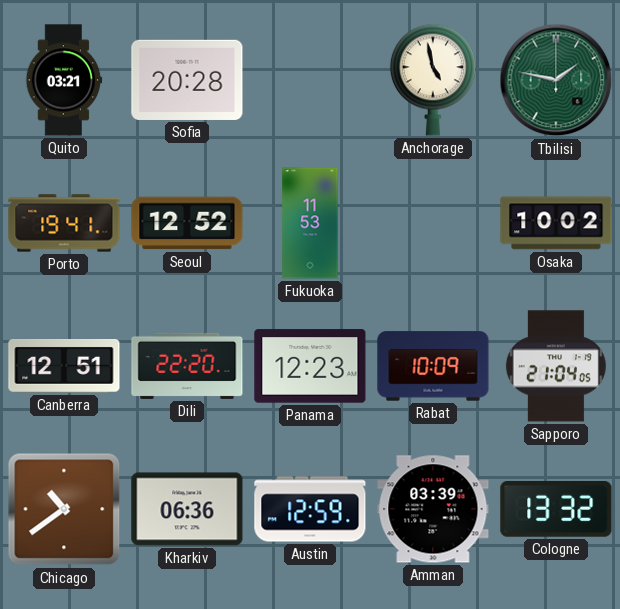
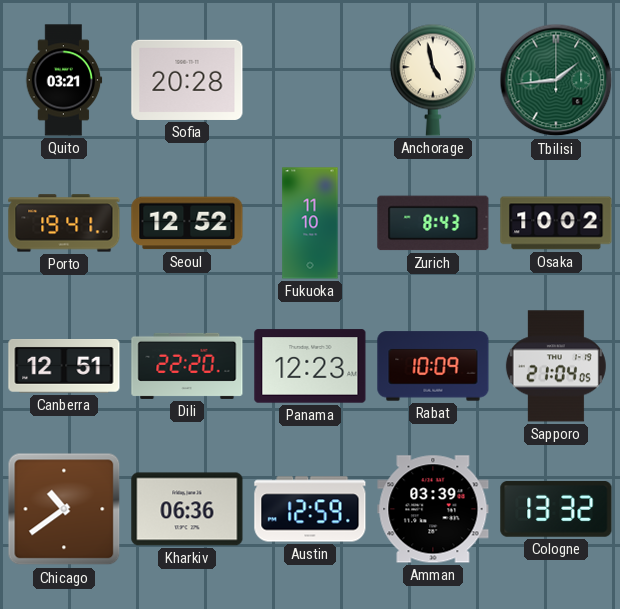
Tbilisi: 1:47 -> 1:44 (556, 80)
Fukuoka: 11:53 -> 11:10 (310, 223)
Zurich: none -> 8:43 (433, 223)
